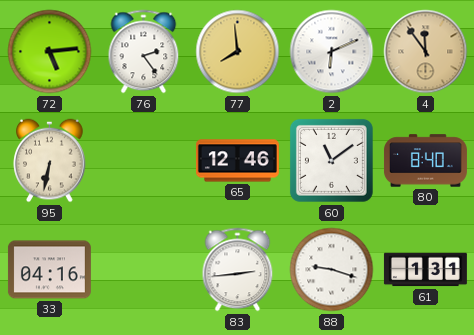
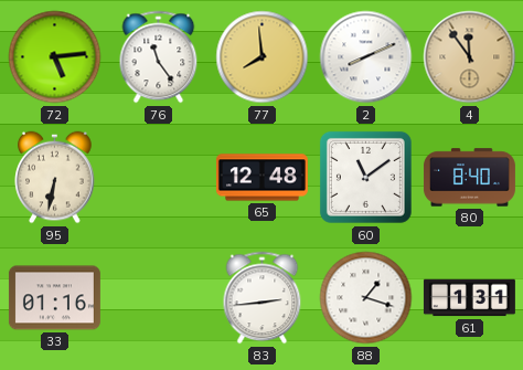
76: 2:24 -> 11:24 (159, 57)
2: 6:11 -> 8:11 (366, 57)
65: 12:46 -> 12:48 (261, 178)
33: 04:16 -> 01:16 (54, 298)
88: 9:18 -> 1:18 (366, 298)
